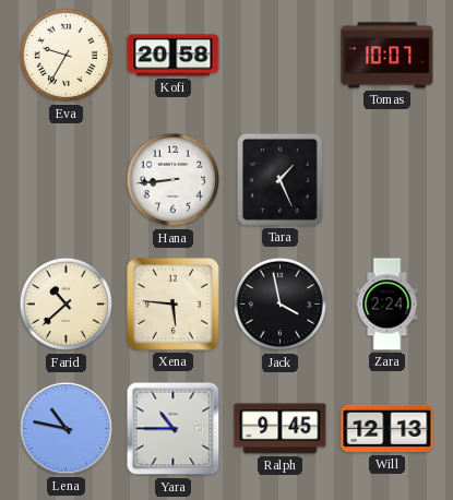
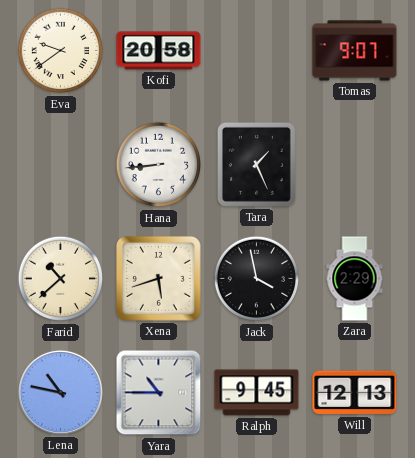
Eva: 9:35 -> 9:39 (61, 51)
Tomas: 10:07 -> 9:07 (355, 51)
Xena: 5:46 -> 5:42 (158, 278)
Zara: 2:24 -> 2:29 (355, 279)
